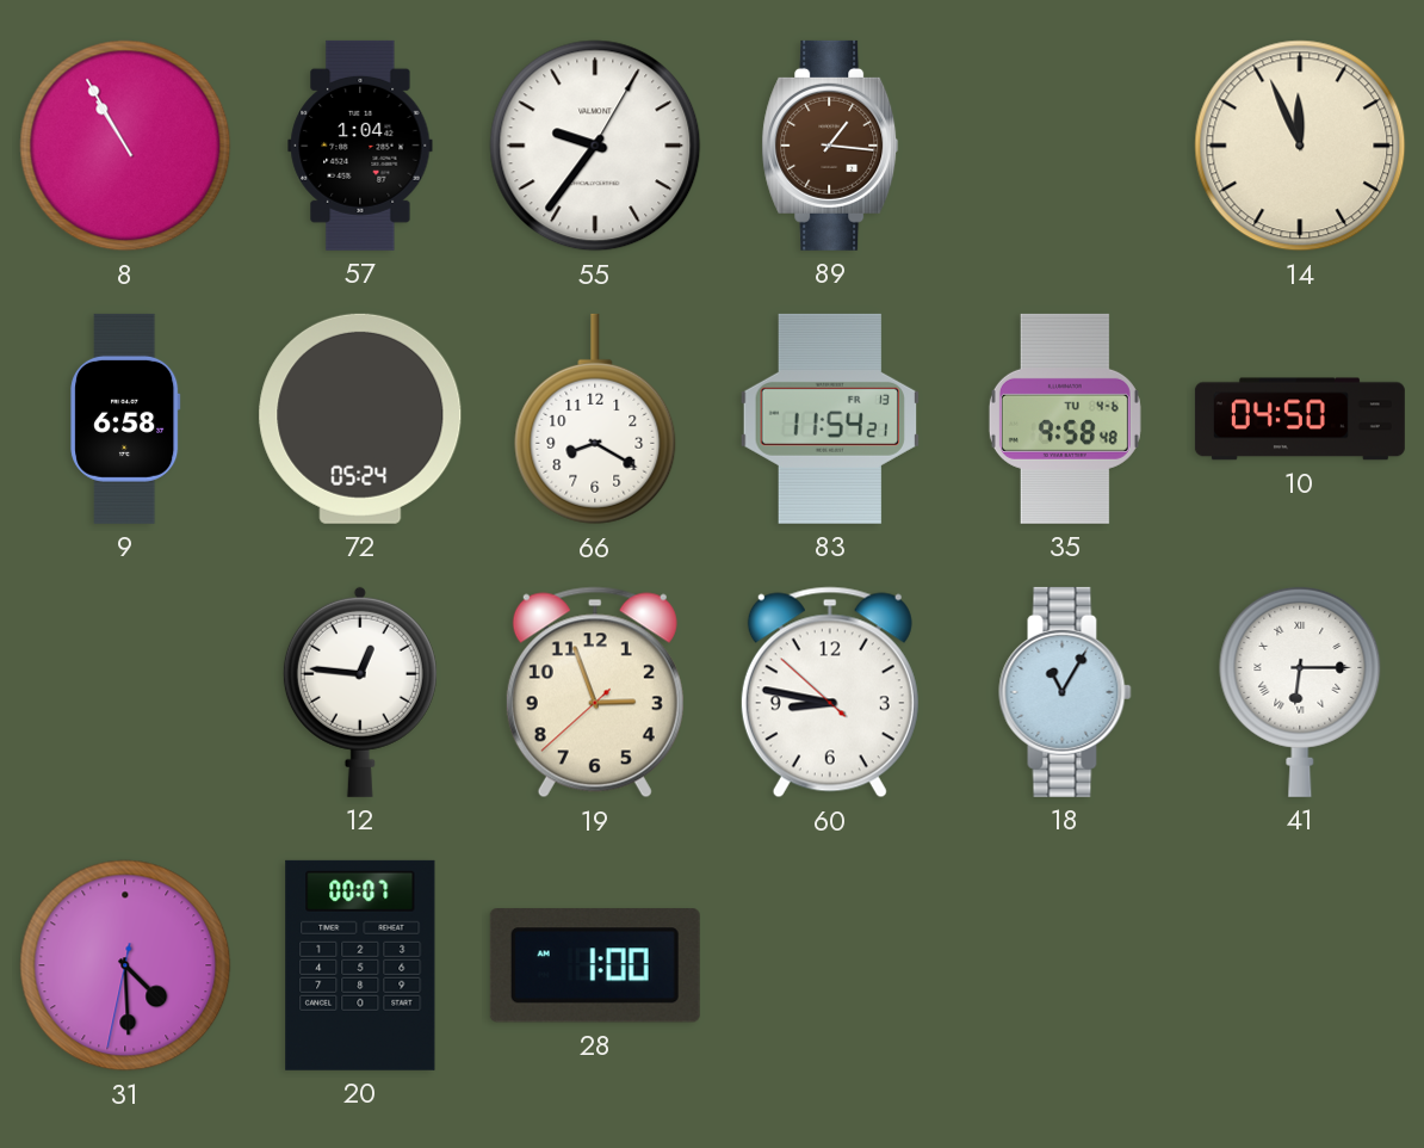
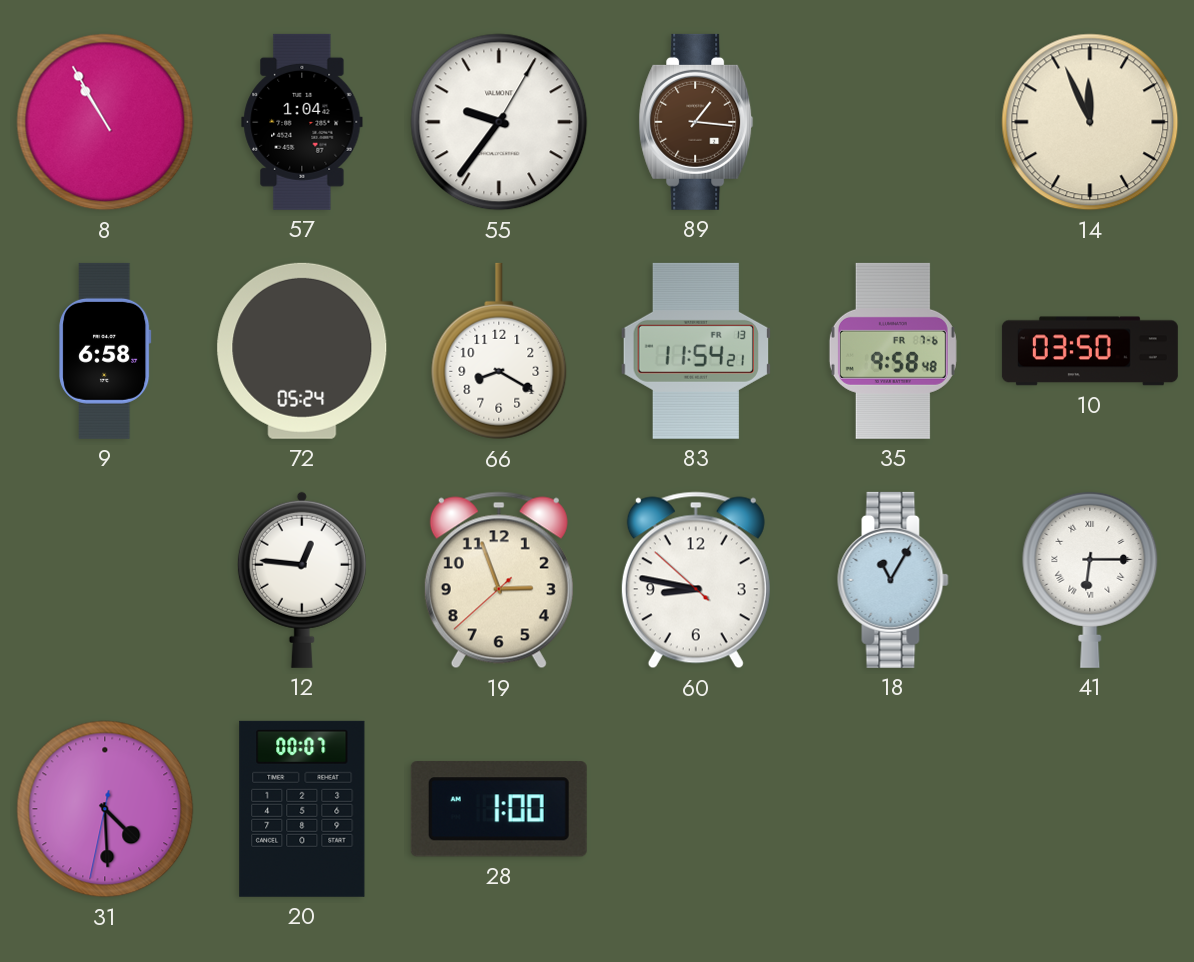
35 date: TU 4-6 -> FR 7-6 (893, 351)
10: 04:50 -> 03:50 (1090, 351)
